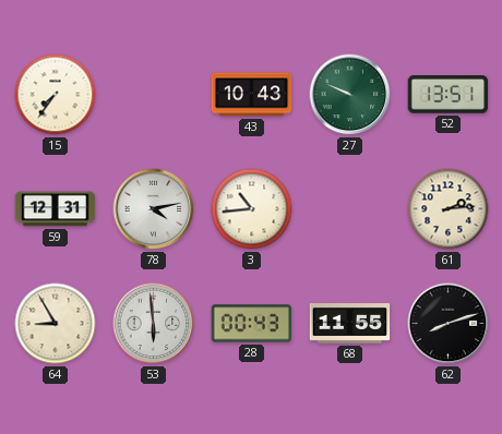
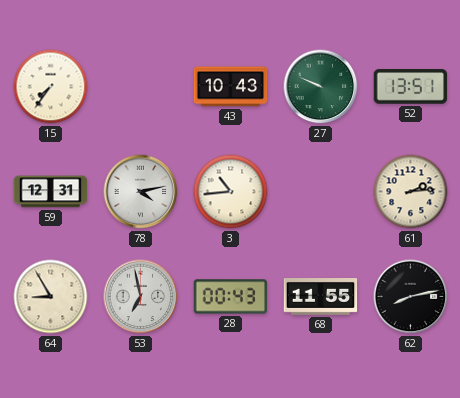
53: 5:59 -> 6:58 (141, 297)
62: 8:12 -> 8:13 (411, 297)
